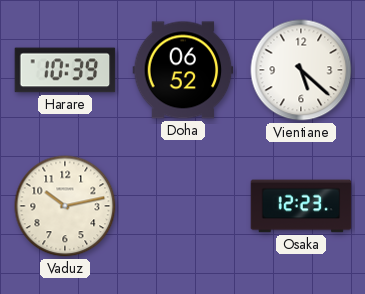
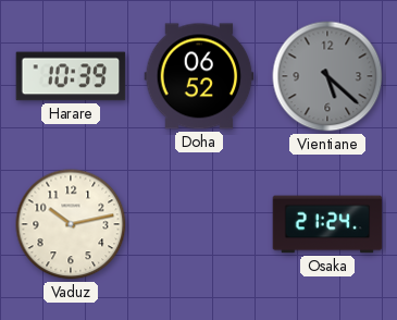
Vientiane dial: white -> grey (327, 76)
Osaka: 12:23 -> 21:24 (327, 224)
